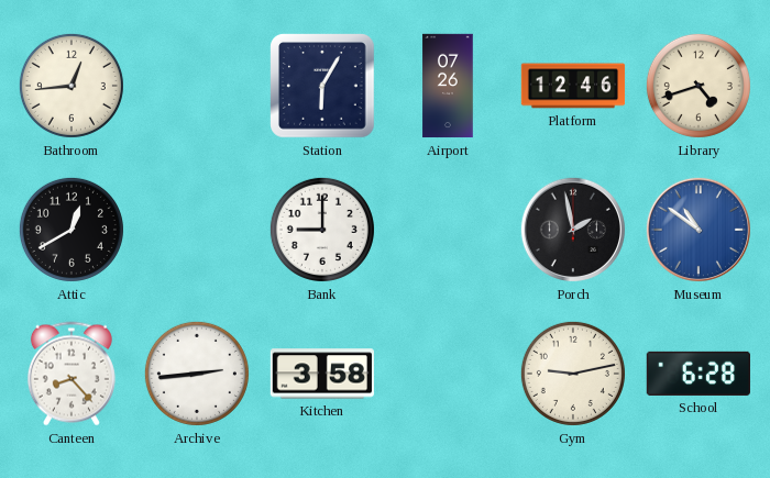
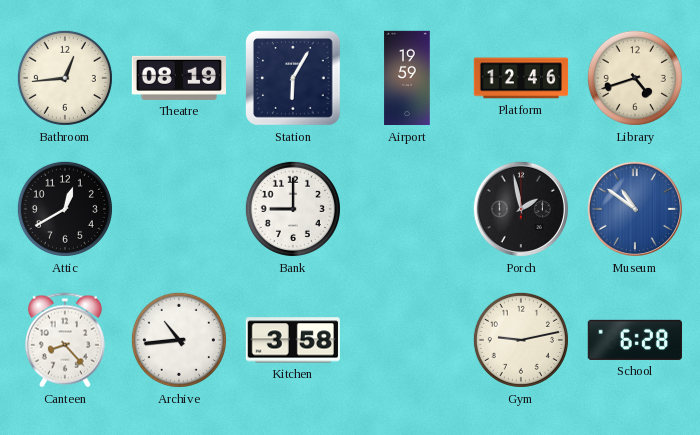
Theatre: none -> 08:19 (178, 78)
Airport: 07:26 -> 19:59 (407, 78)
Archive: 2:44 -> 10:44 (179, 340)
